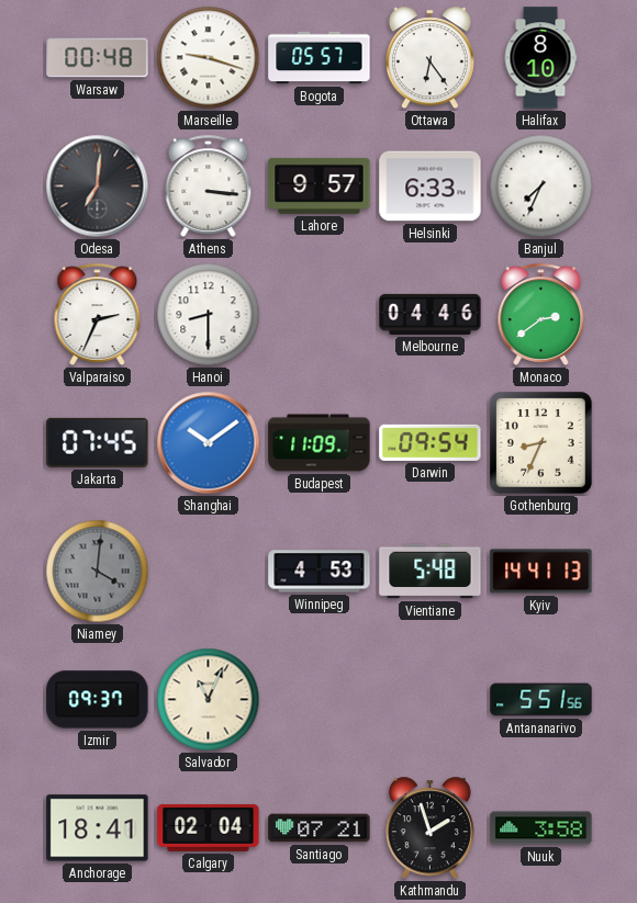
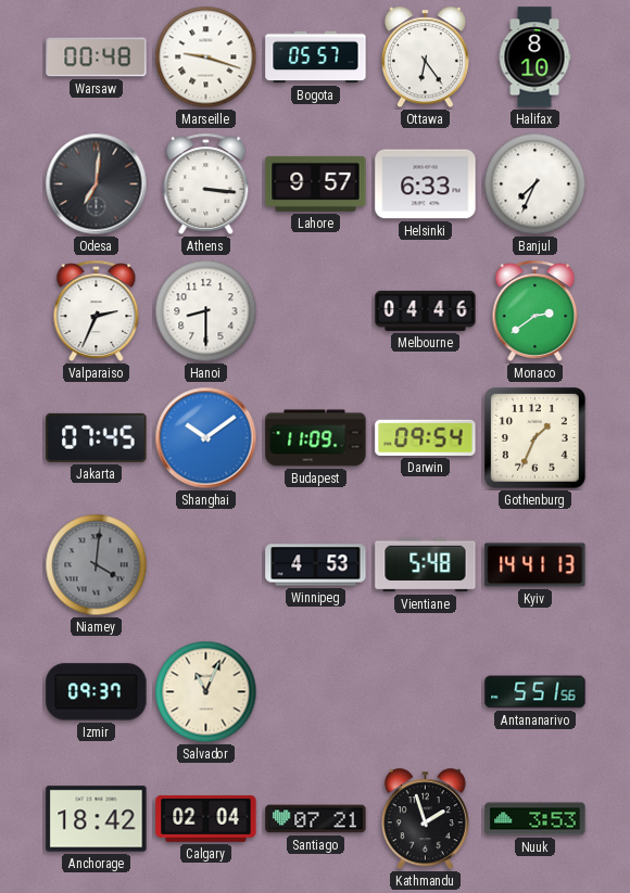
Gothenburg: 8:34 -> 1:34 (535, 438)
Anchorage: 18:41 -> 18:42 (97, 819)
Nuuk: 3:58 -> 3:53 (535, 819)
